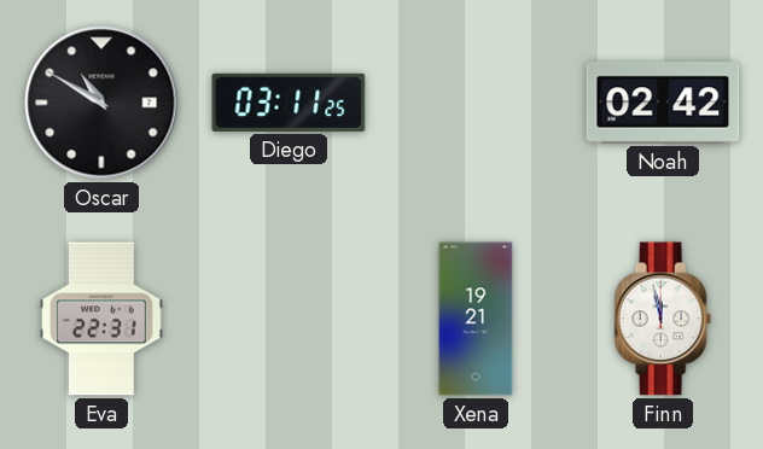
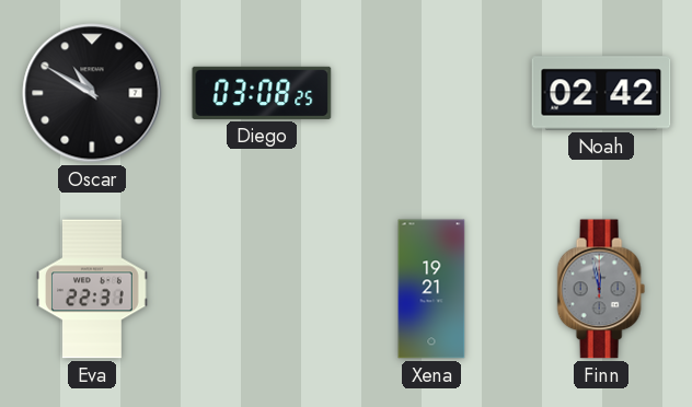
Diego: 03:11 -> 03:08 (262, 93)
Finn dial: white -> grey (601, 289)
